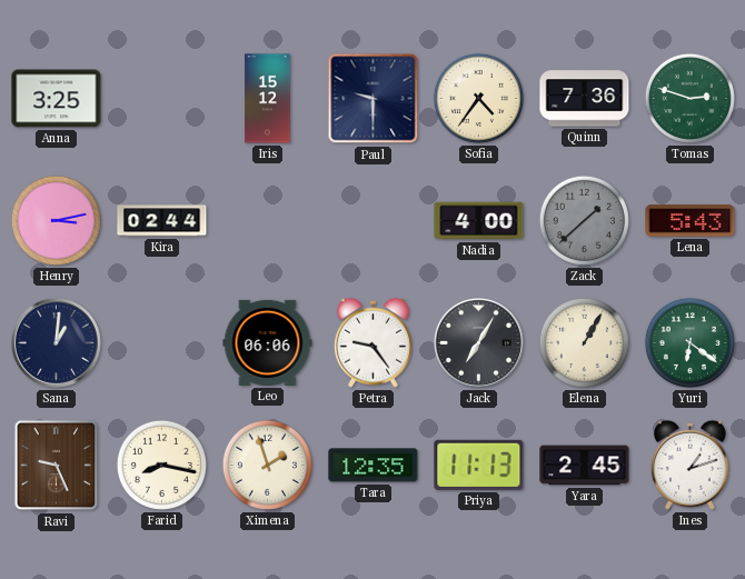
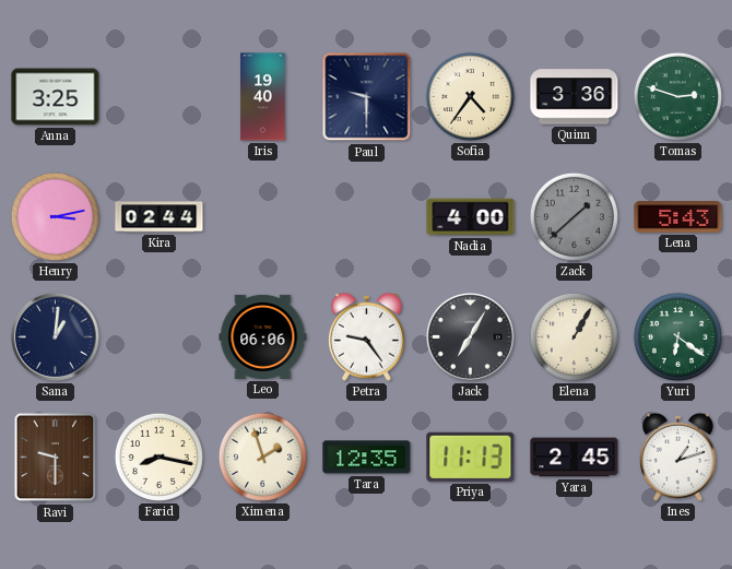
Iris: 15:12 -> 19:40 (263, 97)
Quinn: 7:36 -> 3:36 (575, 97)
Ravi: 9:26 -> 9:30 (56, 458)
